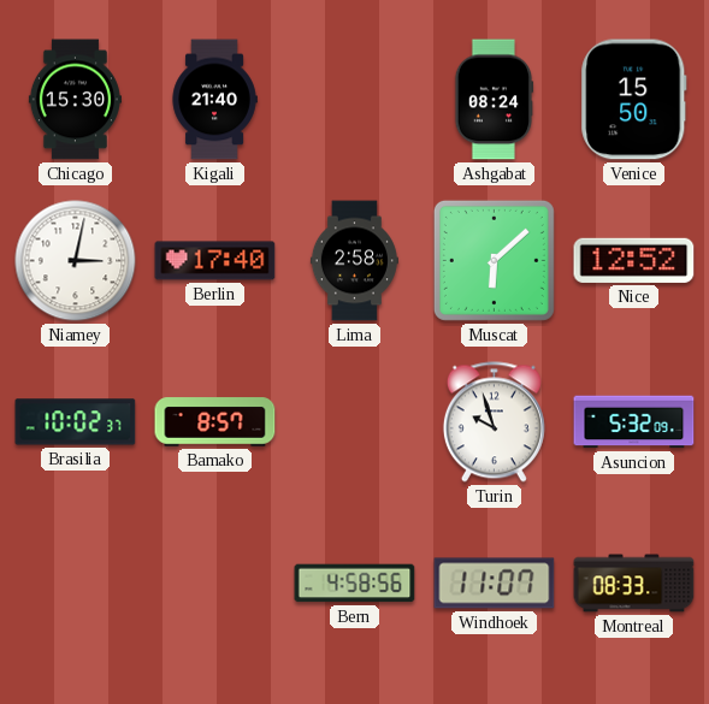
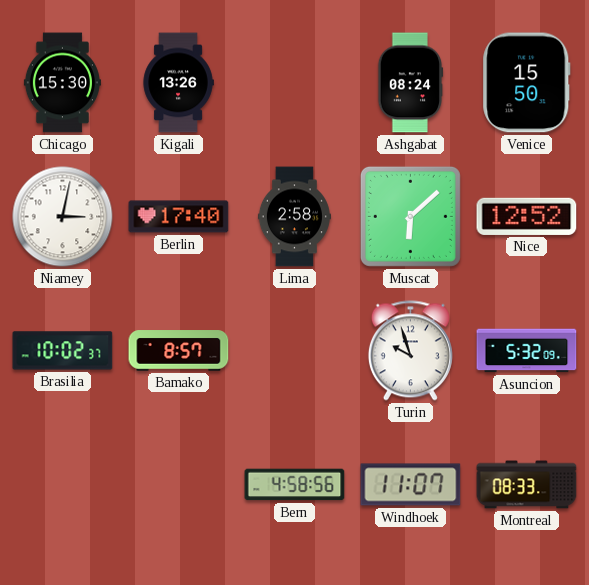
Kigali: 21:40 -> 13:26 (178, 83)
